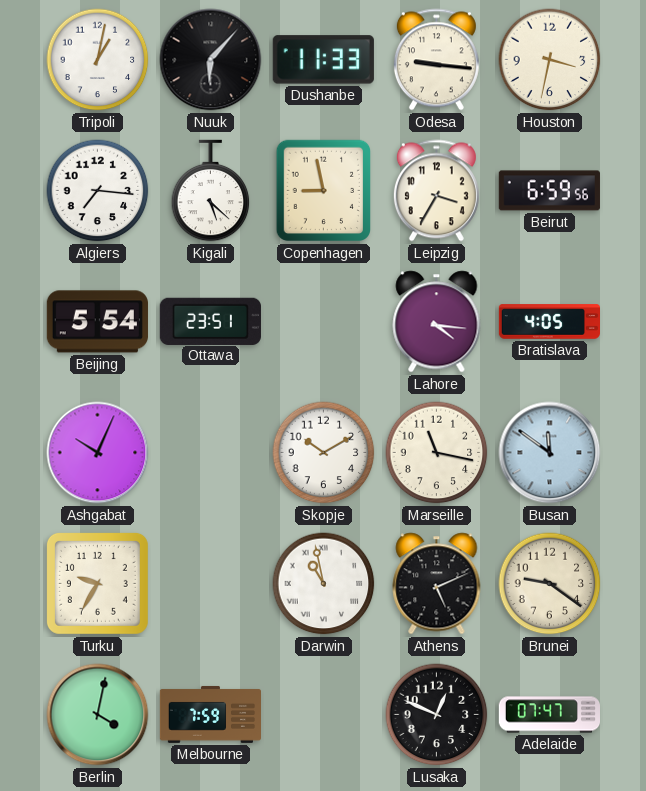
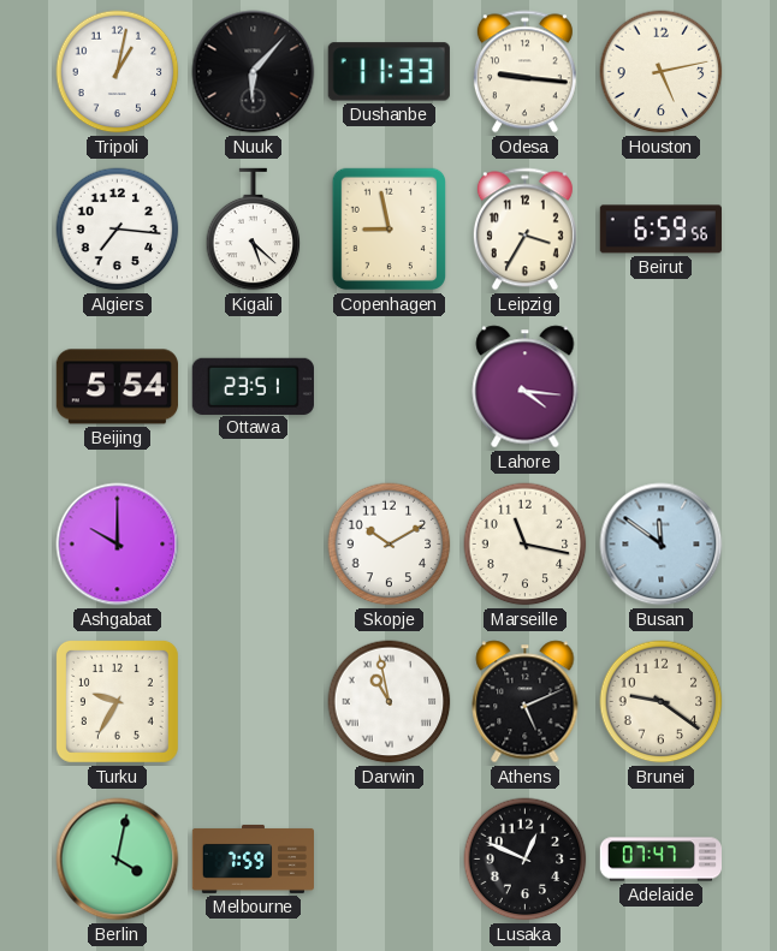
Houston: 3:32 -> 5:13 (662, 72)
Bratislava: 4:05 -> none (550, 322)
Ashgabat: 10:04 -> 10:00 (118, 545)
